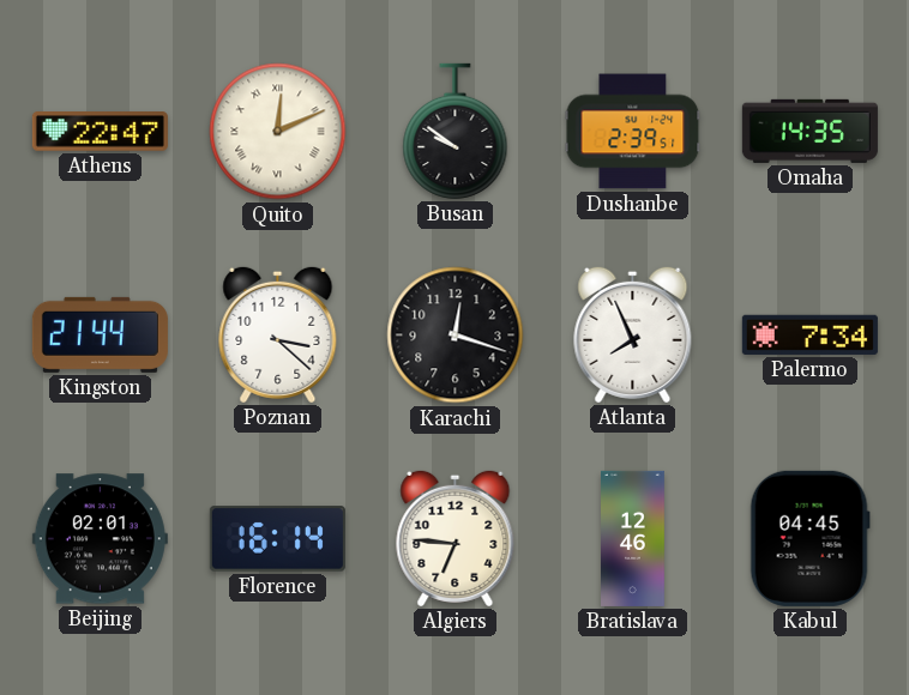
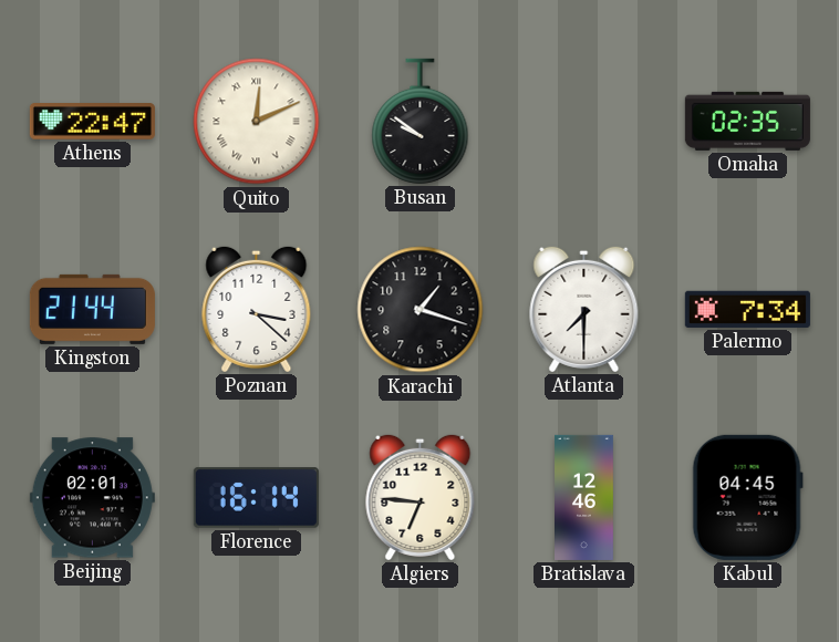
Dushanbe: 2:39 -> none (633, 132)
Omaha: 14:35 -> 02:35 (747, 121)
Karachi: 12:18 -> 1:18 (421, 310)
Atlanta: 7:56 -> 7:30 (584, 309)
